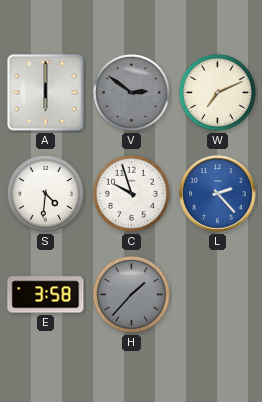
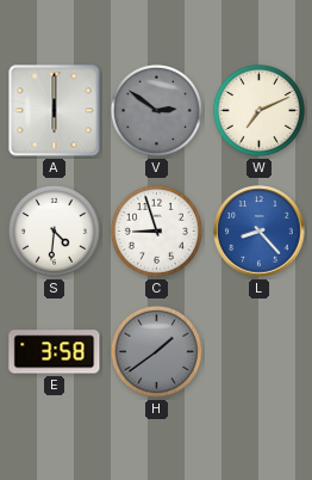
C: 9:57 -> 8:57 (156, 230)
L: 2:23 -> 8:23 (260, 232)
H: 1:37 -> 1:39 (156, 351)
